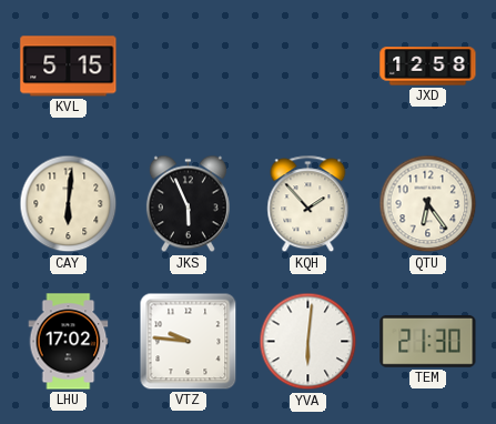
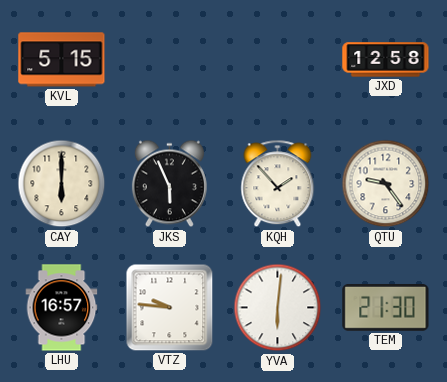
CAY: 6:01 -> 6:00 (62, 184)
QTU: 6:24 -> 9:24 (386, 184)
LHU: 17:02 -> 16:57 (62, 308)
